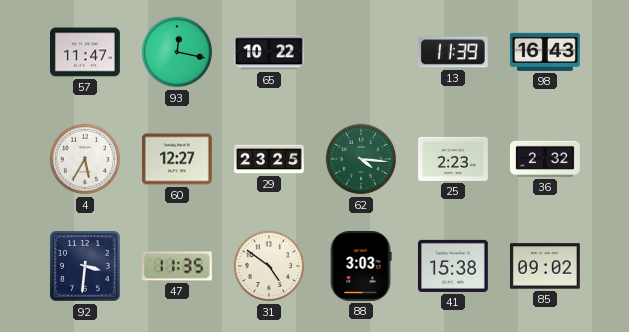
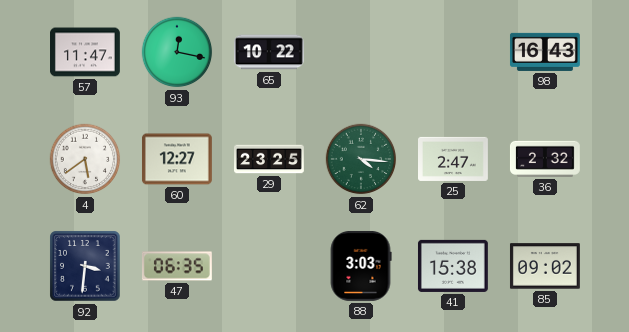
13: 11:39 -> none (453, 52)
4: 5:35 -> 5:39 (85, 159)
25: 2:23 -> 2:47 (454, 159)
47: 11:35 -> 06:35 (177, 266)
31: 4:51 -> none (269, 266)
